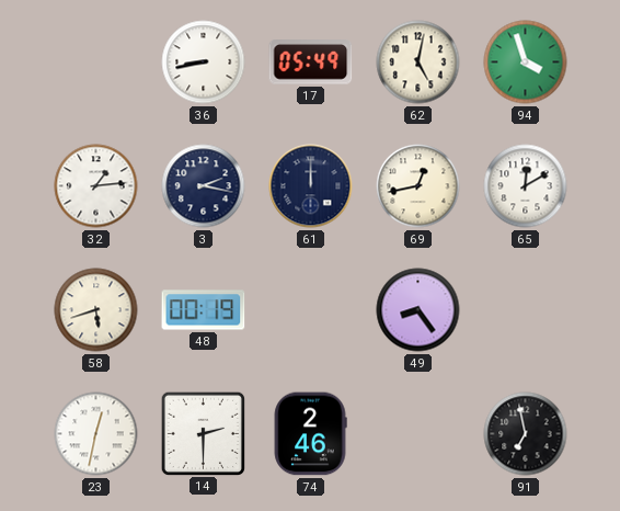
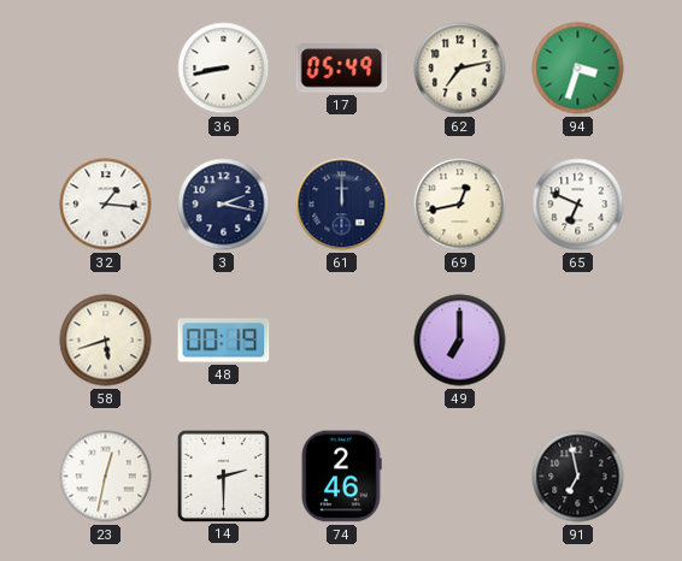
62: 5:02 -> 7:13 (460, 69)
94: 3:57 -> 3:33 (578, 69)
32: 1:14 -> 1:16 (106, 205)
65: 12:10 -> 6:49 (578, 205)
49: 8:24 -> 7:00 (460, 341)
